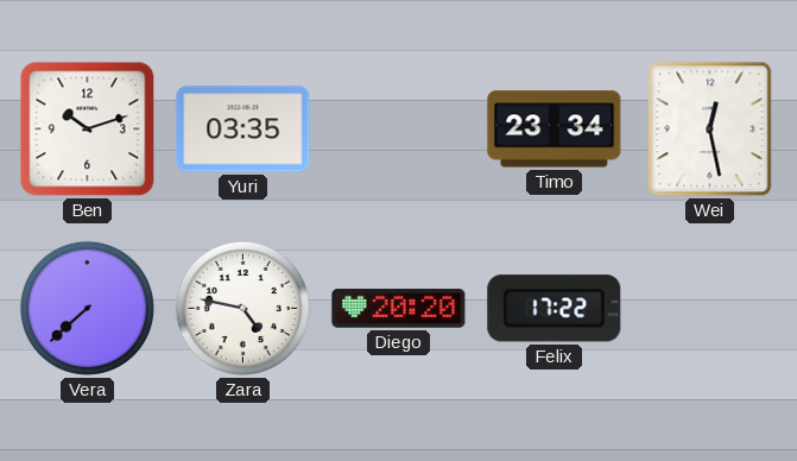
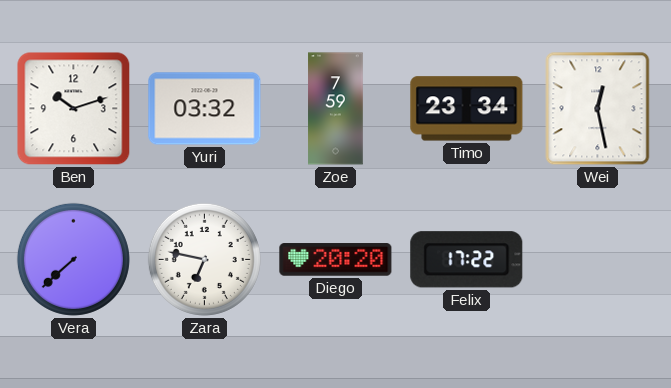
Yuri: 03:35 -> 03:32 (205, 109)
Zoe: none -> 7:59 (336, 109)
Zara: 4:47 -> 6:47 (204, 259)
